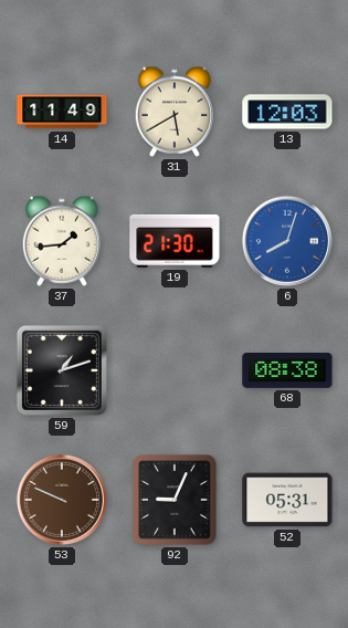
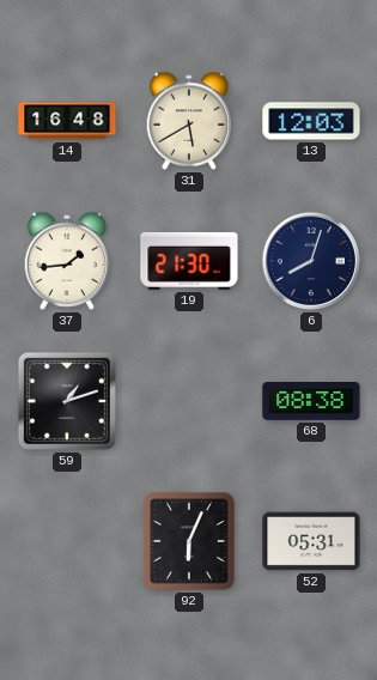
14: 11:49 -> 16:48 (67, 121)
6 dial: blue -> navy (311, 261)
53: 9:49 -> none (62, 500)
92: 9:04 -> 6:04 (189, 541)
